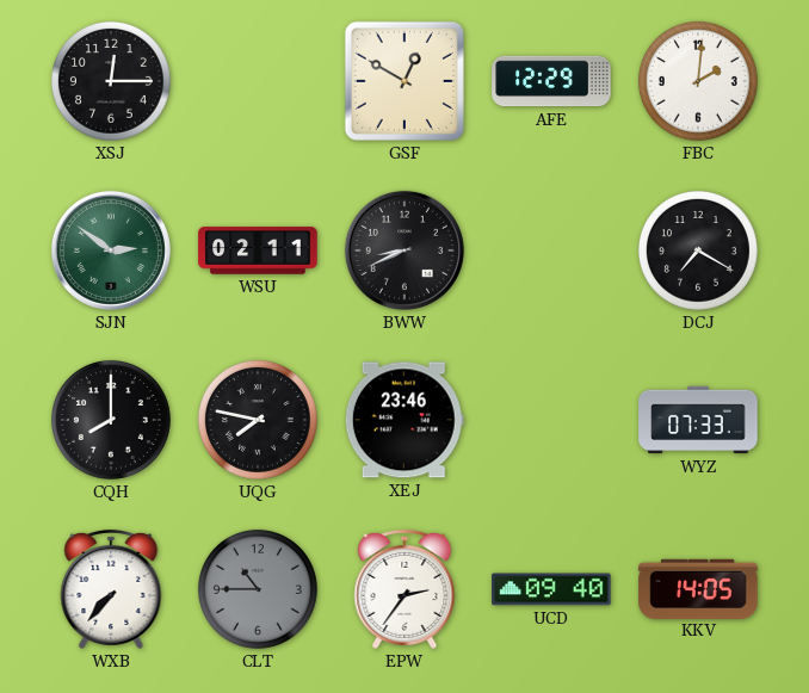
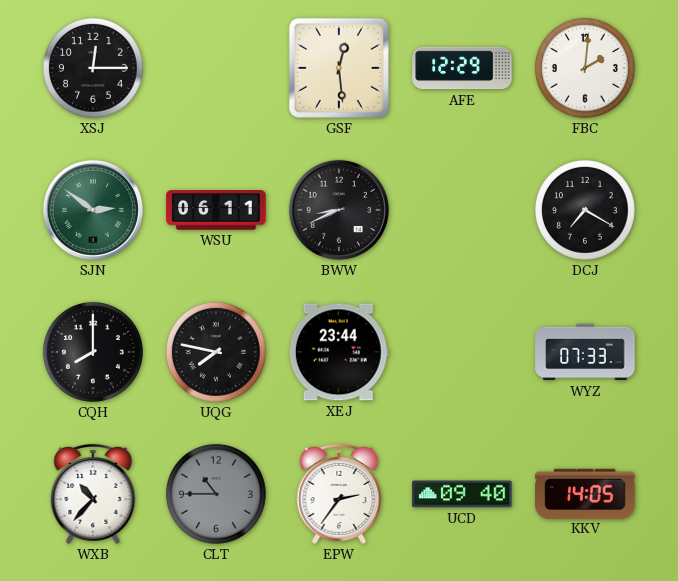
GSF: 12:50 -> 12:29 (339, 68)
WSU: 02:11 -> 06:11 (216, 210)
XEJ: 23:46 -> 23:44 (339, 352)
WXB: 7:37 -> 10:37 (93, 494)
